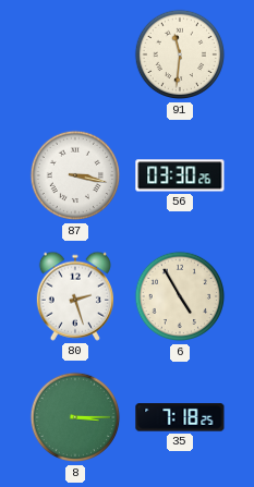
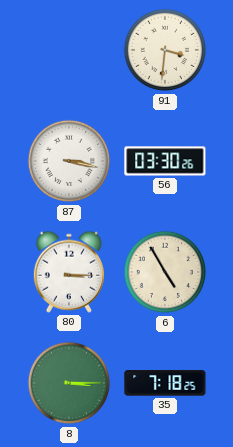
91: 11:31 -> 3:31 (165, 50)
80: 2:27 -> 3:15 (68, 272)
